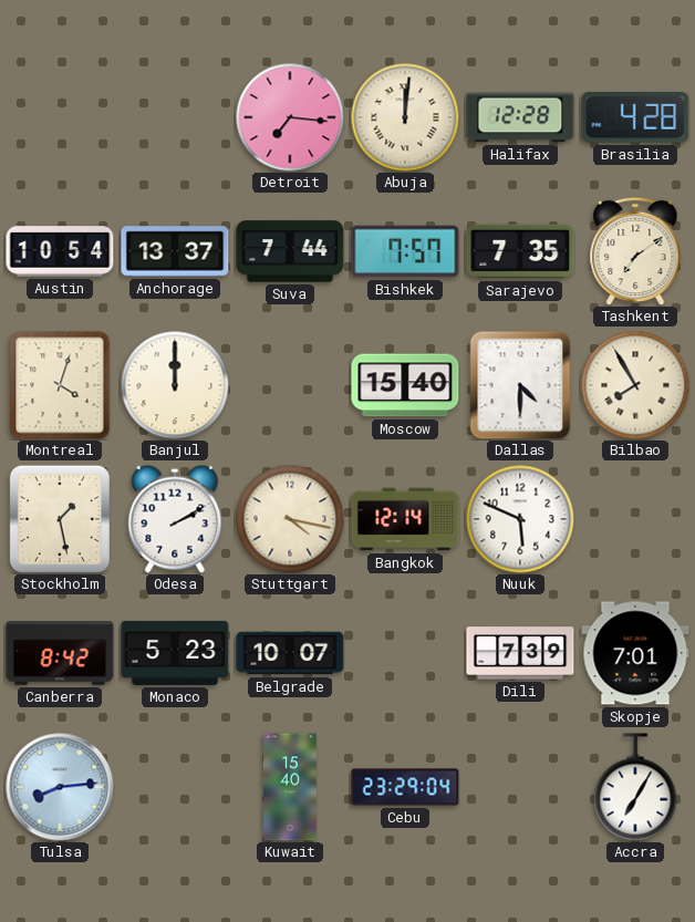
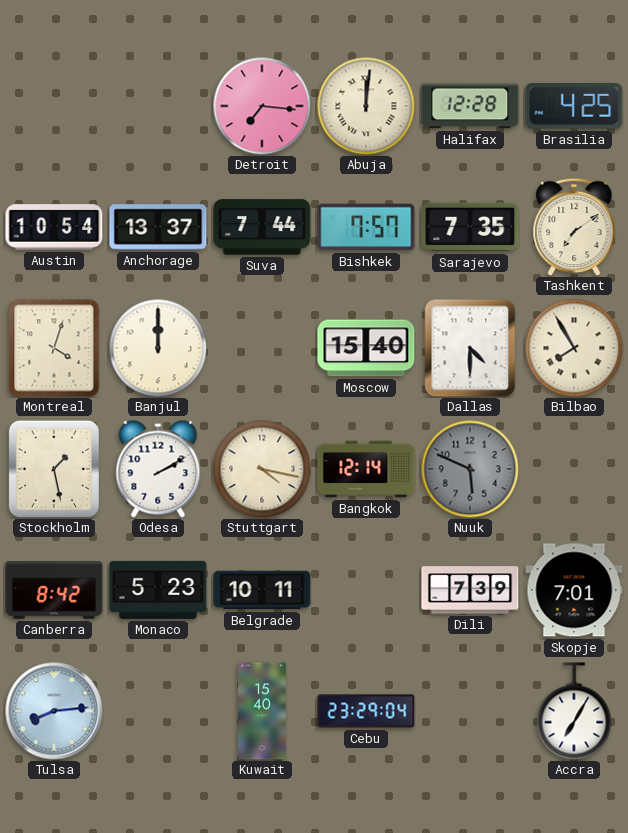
Brasilia: 4:28 -> 4:25 (574, 107)
Nuuk dial: white -> grey (470, 469)
Belgrade: 10:07 -> 10:11 (262, 590)
